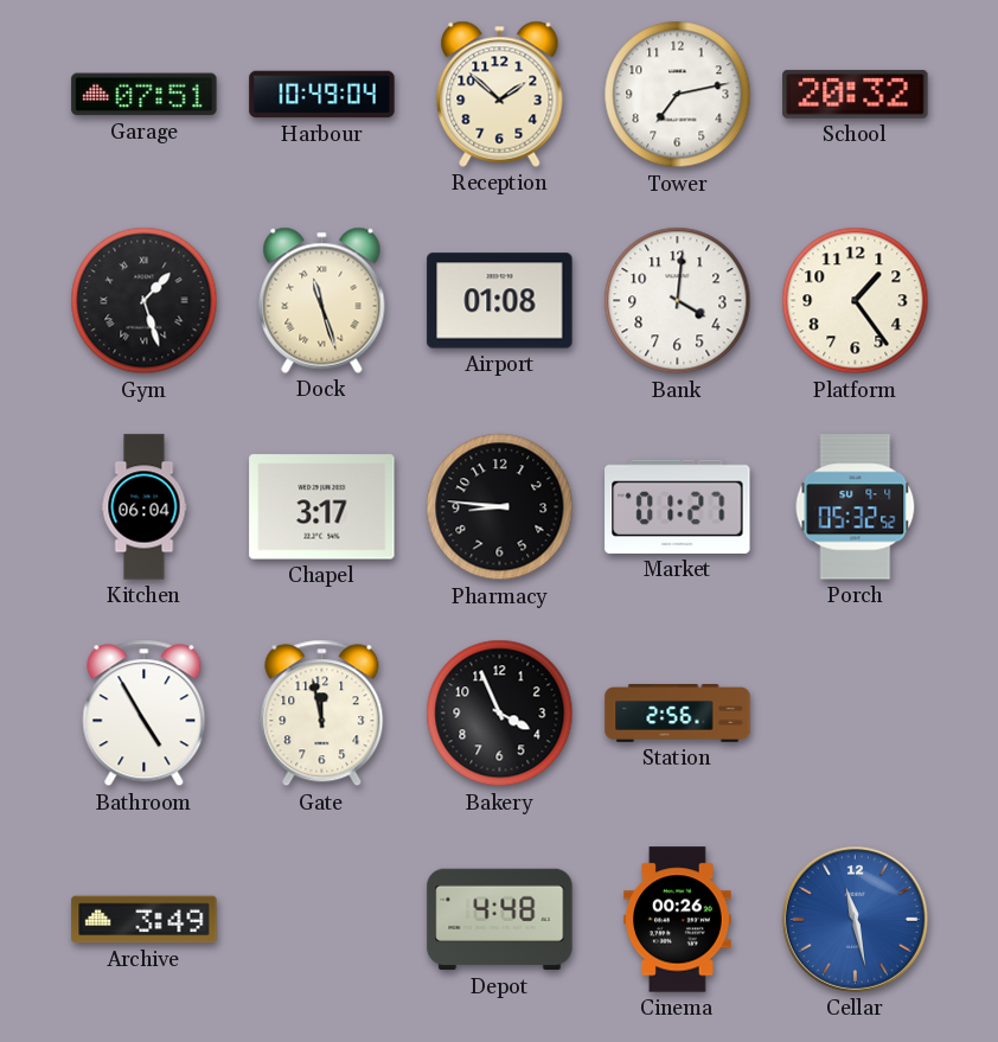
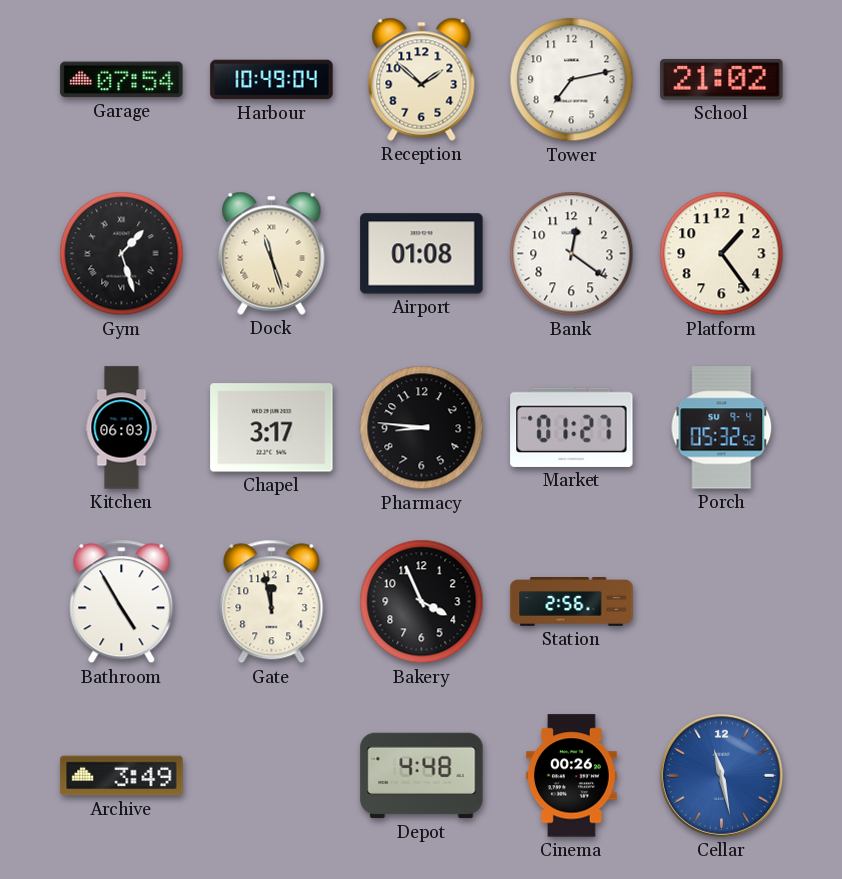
Garage: 07:51 -> 07:54 (122, 80)
School: 20:32 -> 21:02 (722, 80)
Bank: 4:01 -> 12:21 (572, 254)
Kitchen: 06:04 -> 06:03 (122, 428)
